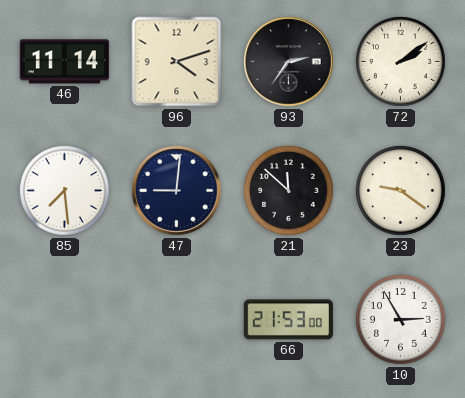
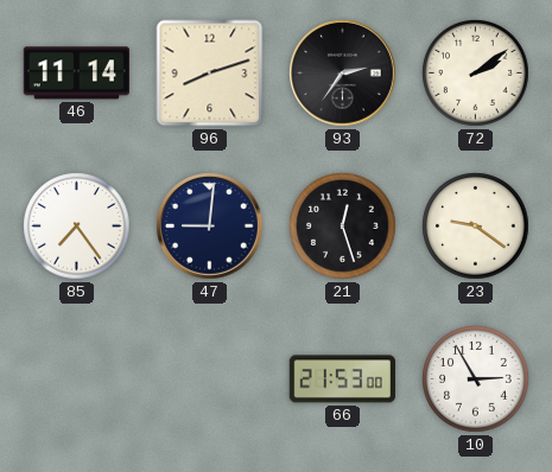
96: 4:12 -> 8:12 (210, 74)
85: 7:29 -> 7:24 (77, 227)
21: 11:52 -> 12:27 (343, 227)
